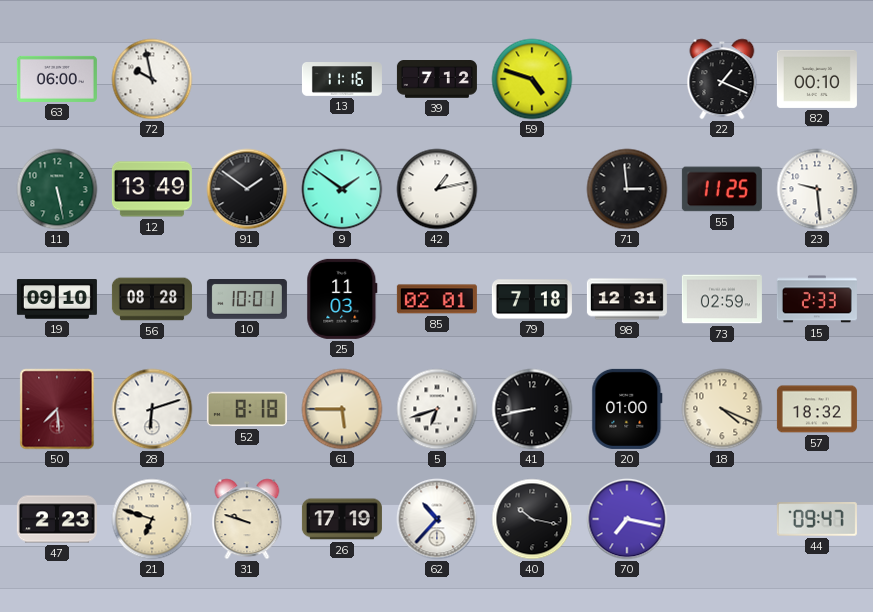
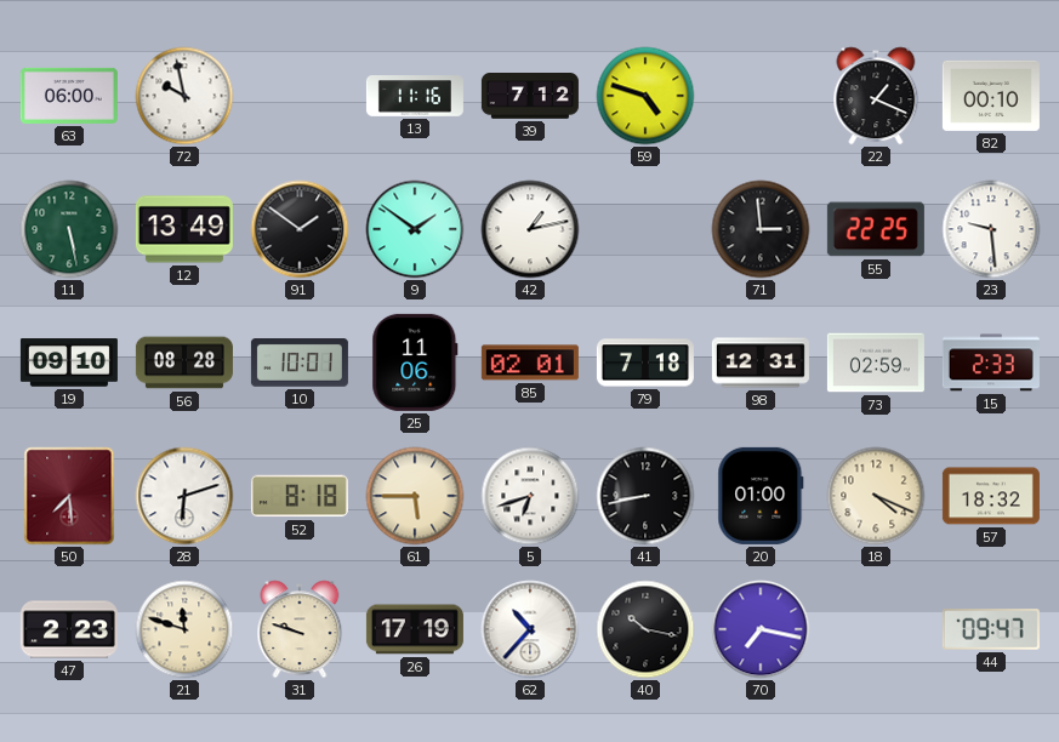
55: 11:25 -> 22:25 (876, 229)
25: 11:03 -> 11:06 (415, 363)
21: 6:48 -> 11:48 (184, 629)
